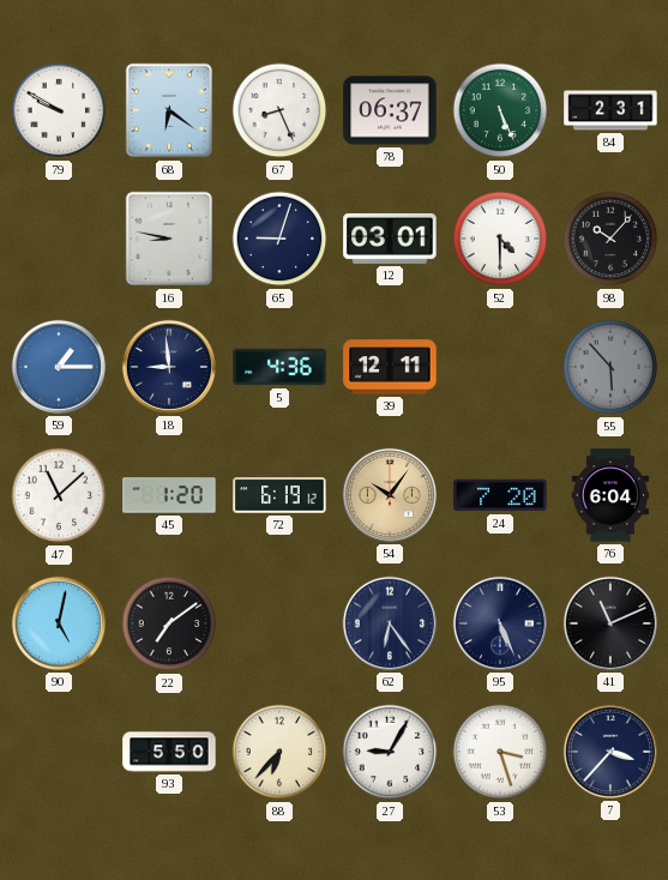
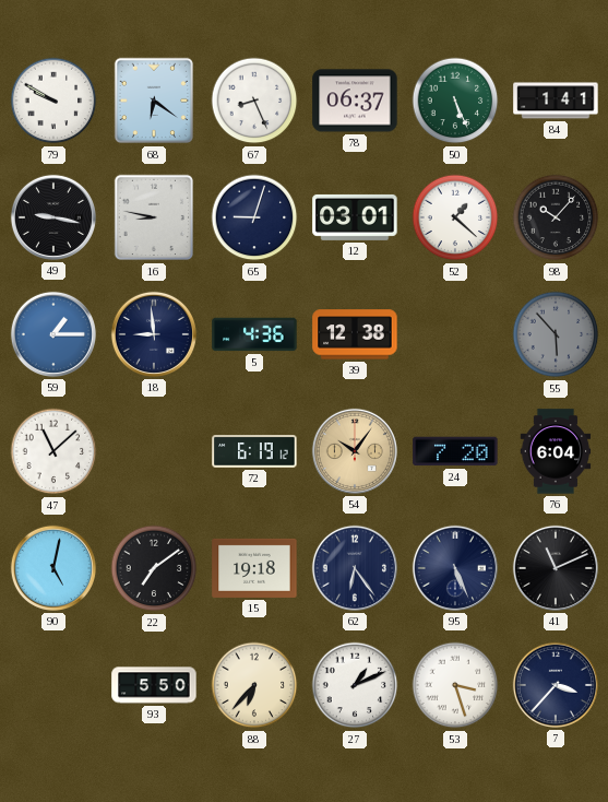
84: 2:31 -> 1:41 (556, 101)
49: none -> 9:17 (53, 217)
52: 4:30 -> 1:22 (455, 217)
39: 12:11 -> 12:38 (355, 334)
45: 1:20 -> none (169, 495)
15: none -> 19:18 (254, 568)
27: 9:05 -> 1:11 (355, 685)
